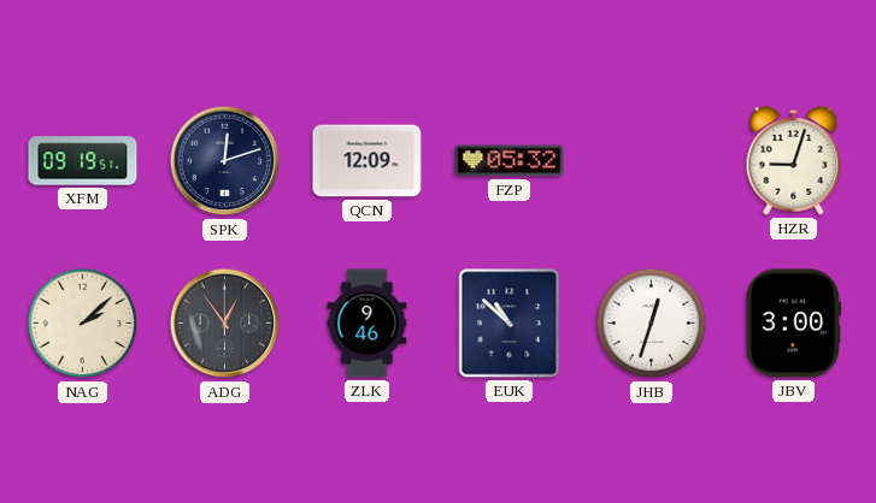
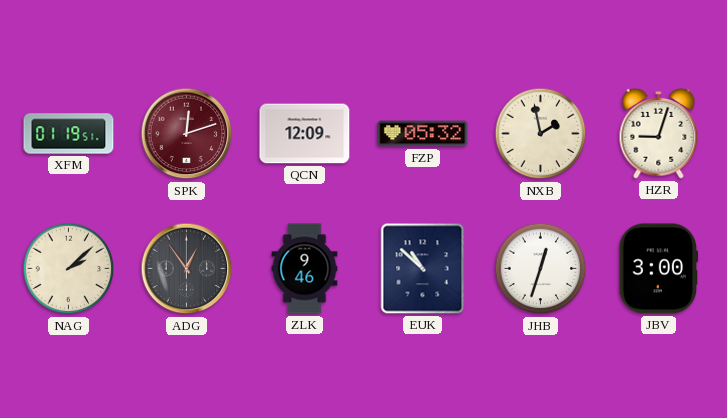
XFM: 09:19 -> 01:19 (69, 134)
SPK dial: navy -> burgundy (187, 134)
NXB: none -> 1:58 (541, 134)
